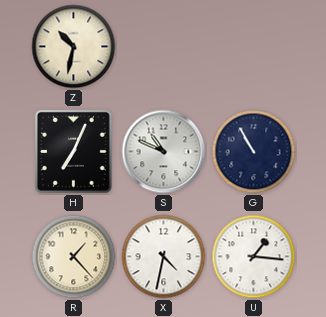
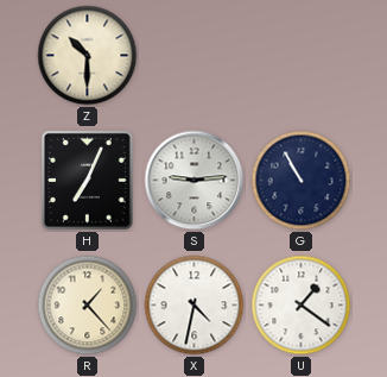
Z: 10:32 -> 10:30 (88, 56)
S: 10:49 -> 9:14 (195, 181)
U: 1:16 -> 1:21 (302, 306)
